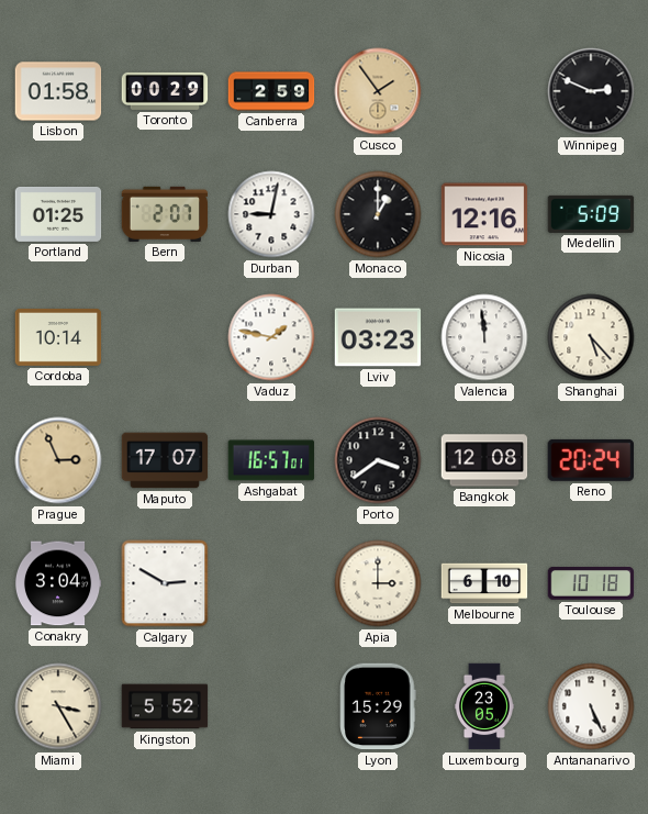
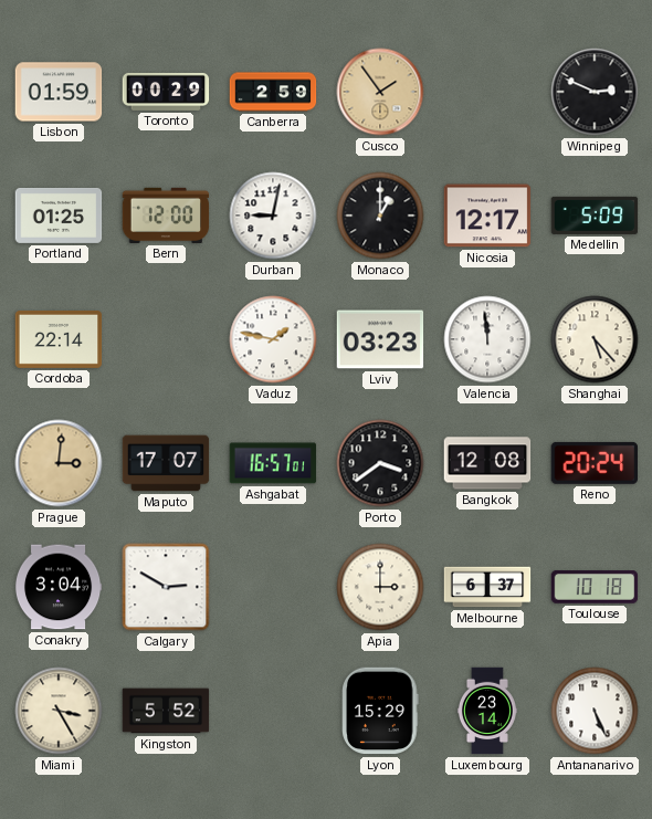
Lisbon: 01:58 -> 01:59 (59, 92)
Bern: 2:07 -> 12:00 (166, 216)
Nicosia: 12:16 -> 12:17 (487, 216)
Cordoba: 10:14 -> 22:14 (59, 339)
Prague: 2:56 -> 3:01 (59, 463)
Melbourne: 6:10 -> 6:37 (487, 587)
Luxembourg: 23:05 -> 23:14 (487, 711)
